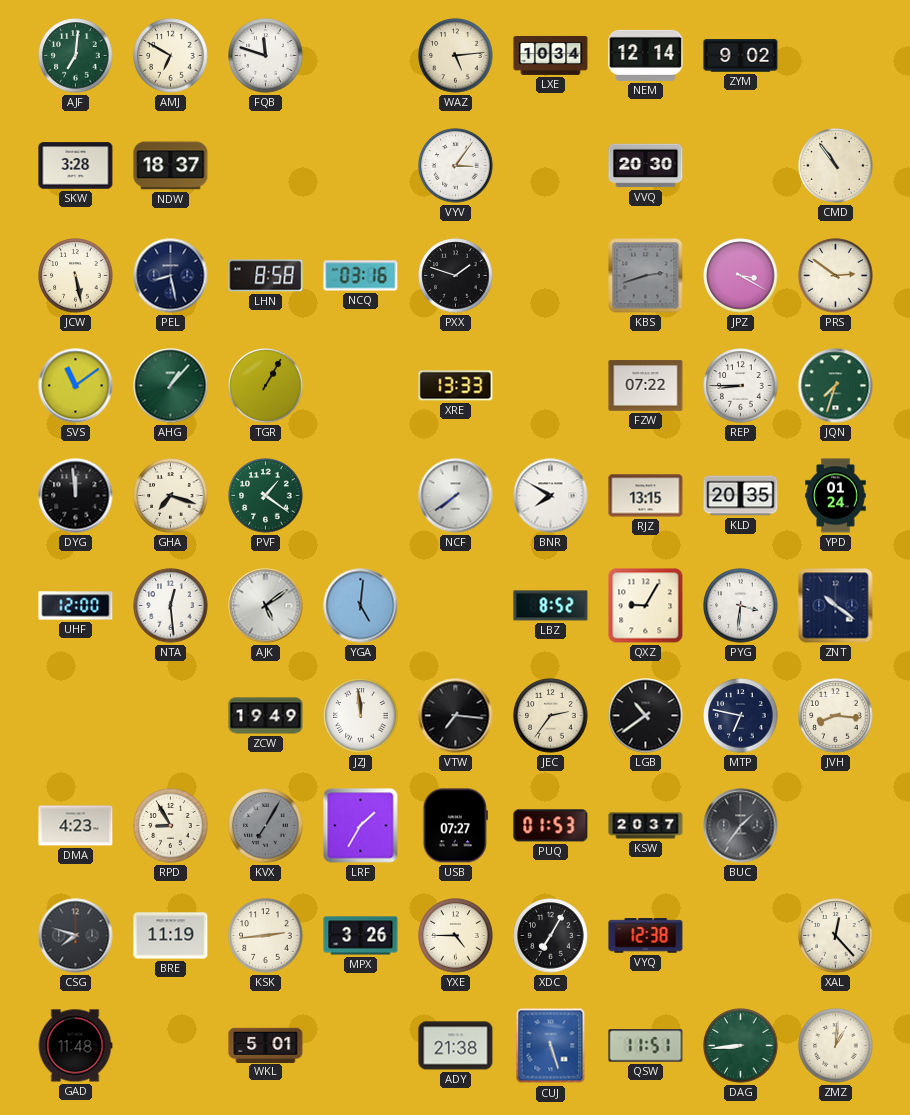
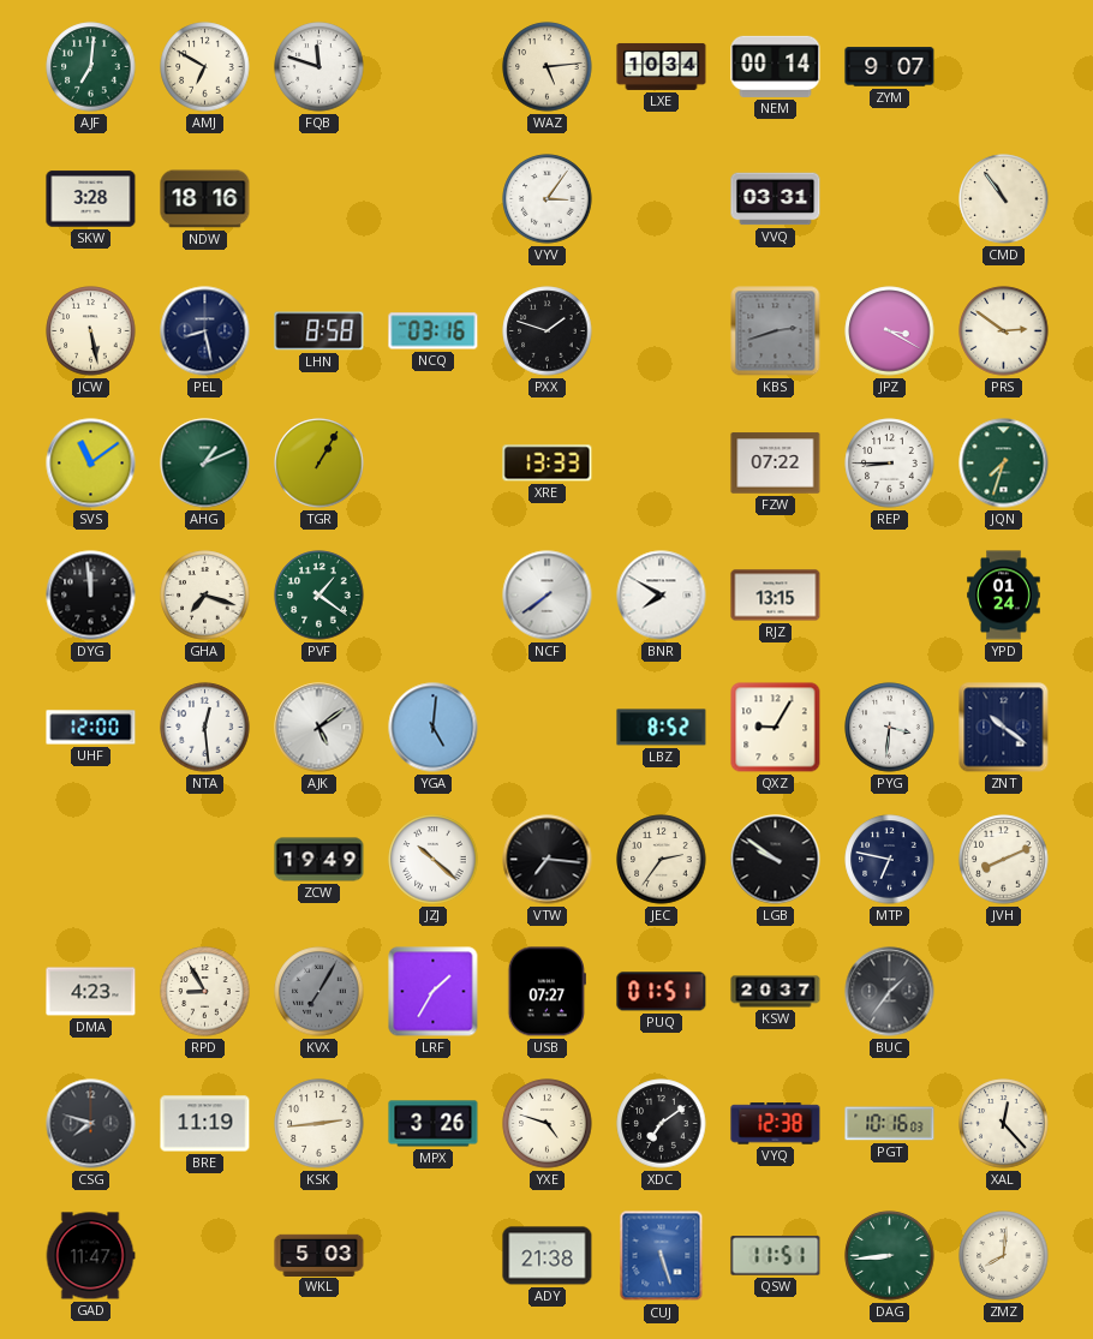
NEM: 12:14 -> 00:14 (776, 66)
ZYM: 9:02 -> 9:07 (890, 67)
NDW: 18:37 -> 18:16 (205, 199)
VVQ: 20:30 -> 03:31 (776, 199)
AHG: 1:07 -> 1:11 (205, 464)
KLD: 20:35 -> none (741, 496)
JZJ: 11:59 -> 10:22 (434, 860)
LGB: 10:39 -> 9:51 (776, 860)
JVH: 8:16 -> 8:11 (1004, 860)
PUQ: 01:53 -> 01:51 (662, 992)
YXE: 4:45 -> 4:48 (548, 1124)
XDC: 7:05 -> 7:09 (662, 1124)
PGT: none -> 10:16 (890, 1124)
GAD: 11:48 -> 11:47 (90, 1256)
WKL: 5:01 -> 5:03 (319, 1255)
ZMZ: 1:01 -> 8:01 (1004, 1256)
